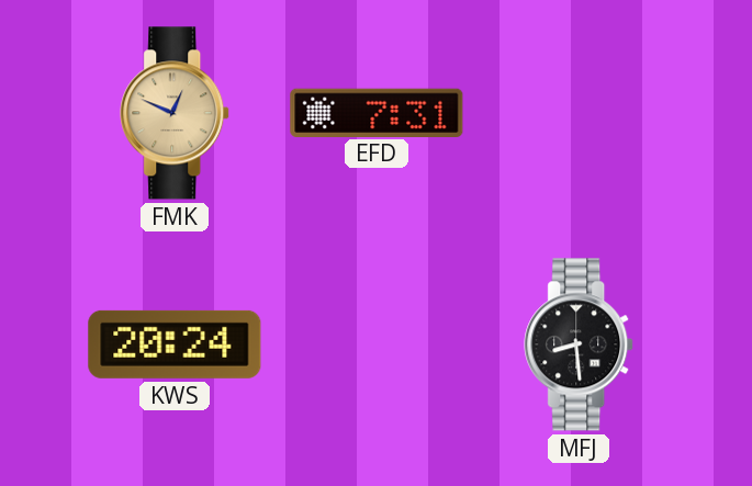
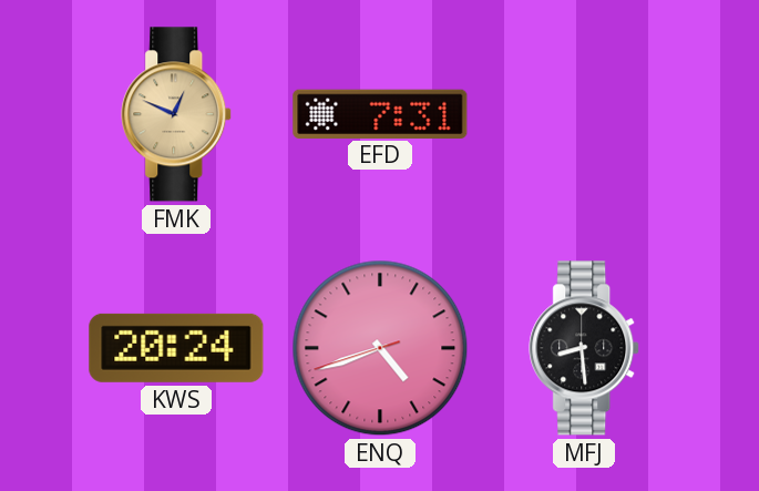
ENQ: none -> 4:41 (380, 348)
